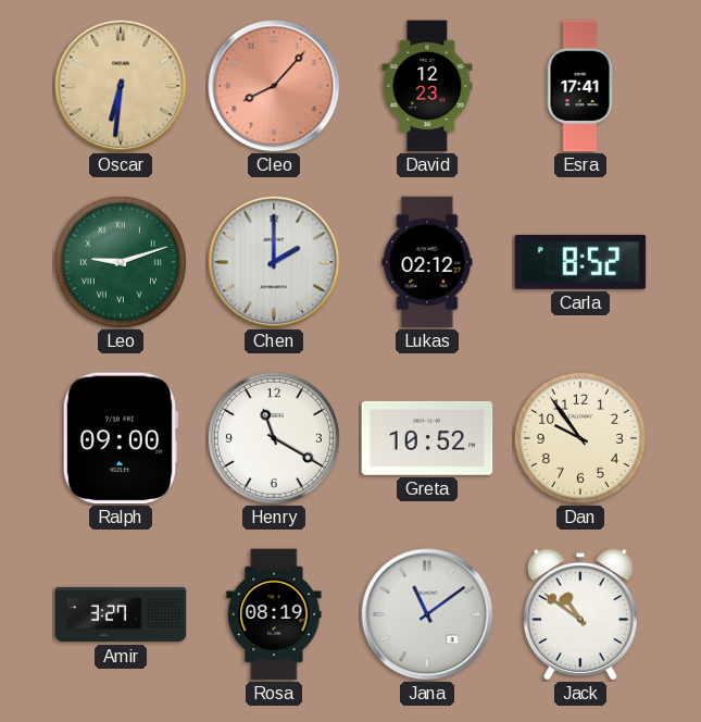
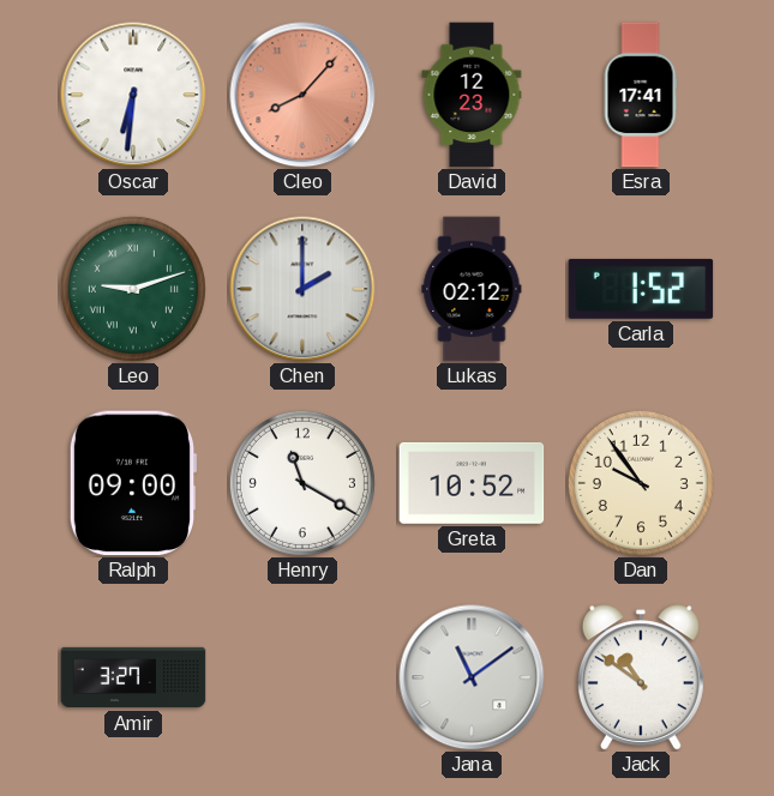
Oscar dial: champagne -> white (133, 95)
Carla: 8:52 -> 1:52 (641, 289)
Rosa: 08:19 -> none (274, 614)
